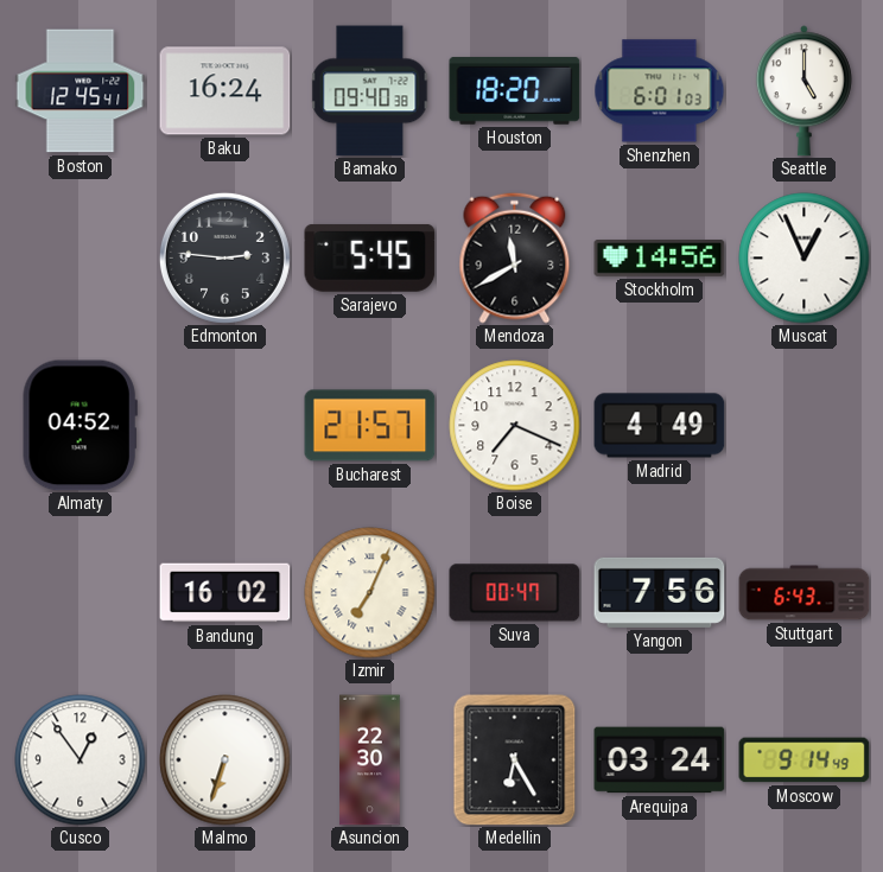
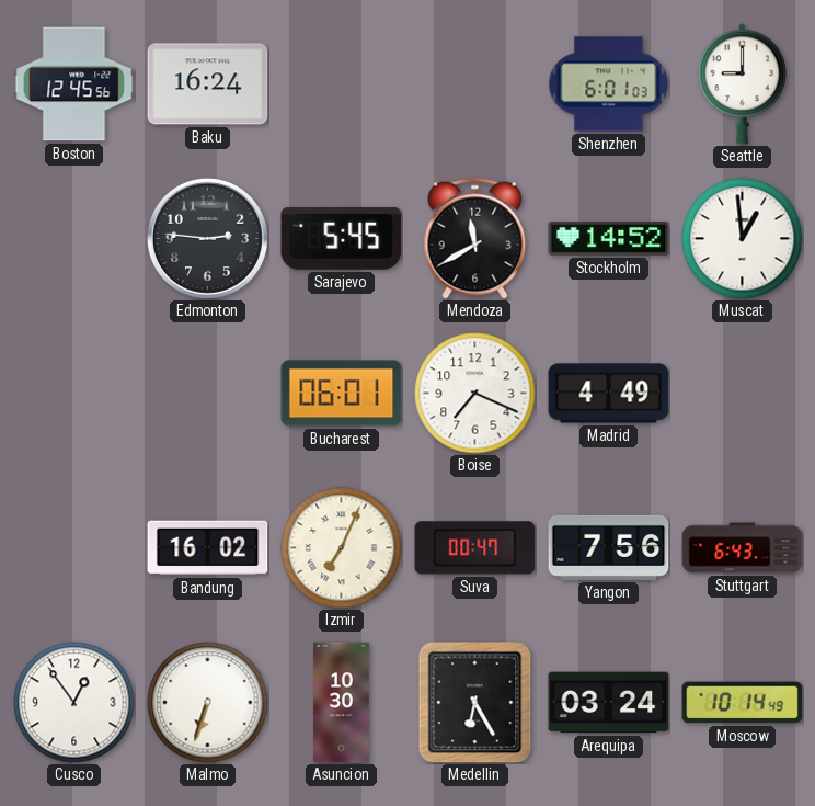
Boston: 12:45:41 -> 12:45:56 (74, 84)
Bamako: 09:40 -> none (370, 91)
Houston: 18:20 -> none (515, 90)
Seattle: 5:00 -> 9:00 (742, 84)
Stockholm: 14:56 -> 14:52 (609, 239)
Muscat: 12:56 -> 12:59 (743, 239)
Almaty: 04:52 -> none (80, 426)
Bucharest: 21:57 -> 06:01 (342, 394)
Asuncion: 22:30 -> 10:30 (342, 703)
Moscow: 9:14 -> 10:14 (743, 703)
